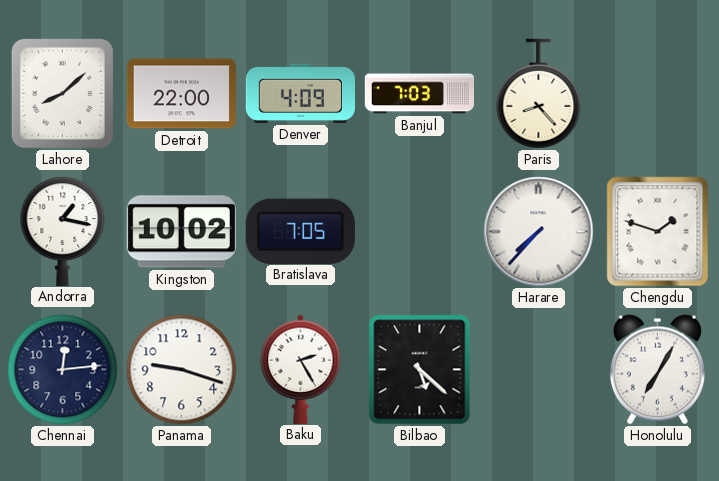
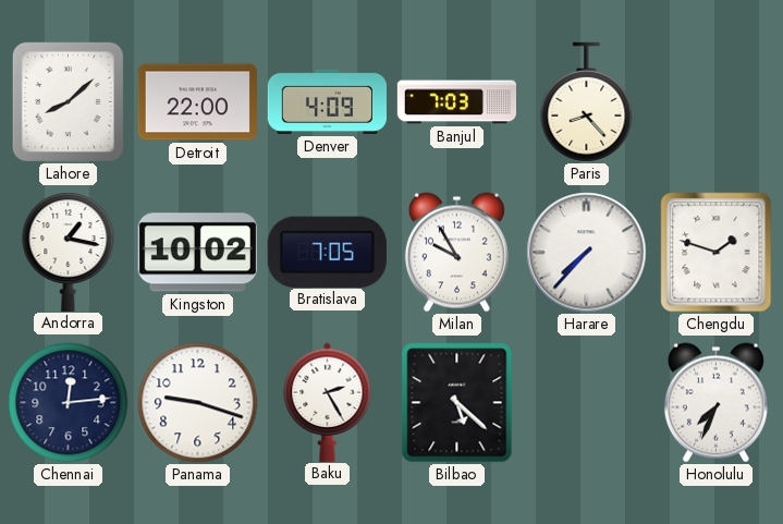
Milan: none -> 9:55 (456, 253)
Honolulu: 7:05 -> 7:34 (715, 403)
